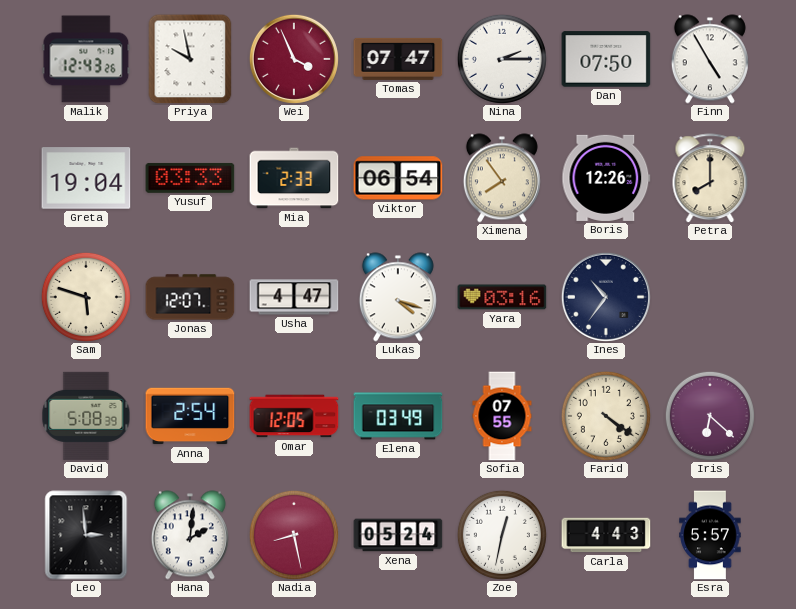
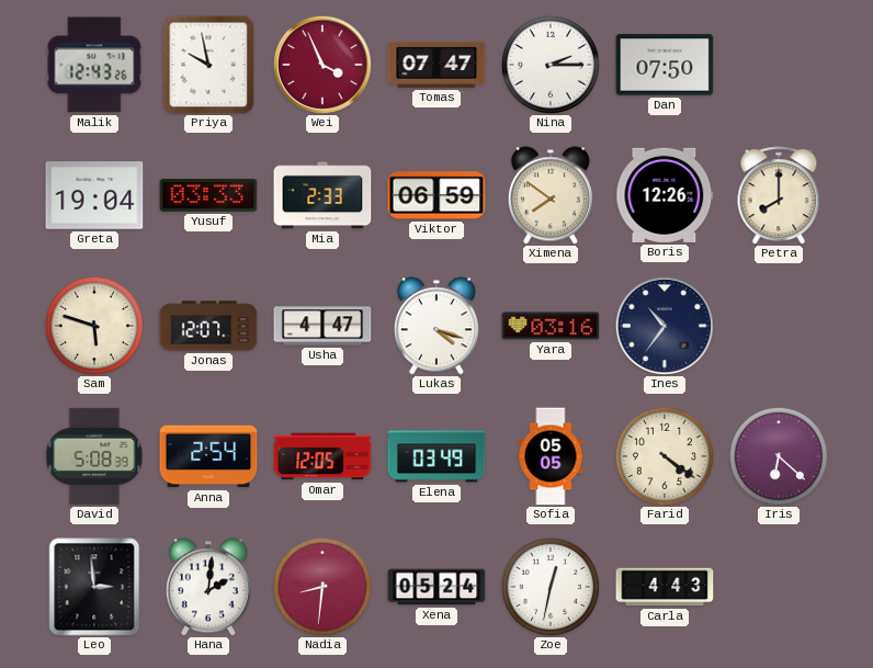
Finn: 4:55 -> none (710, 59)
Viktor: 06:54 -> 06:59 (436, 195)
Ximena: 7:54 -> 7:51 (551, 195)
Sofia: 07:55 -> 05:05 (551, 456)
Nadia: 8:28 -> 8:31 (322, 587)
Esra: 5:57 -> none (710, 535)
